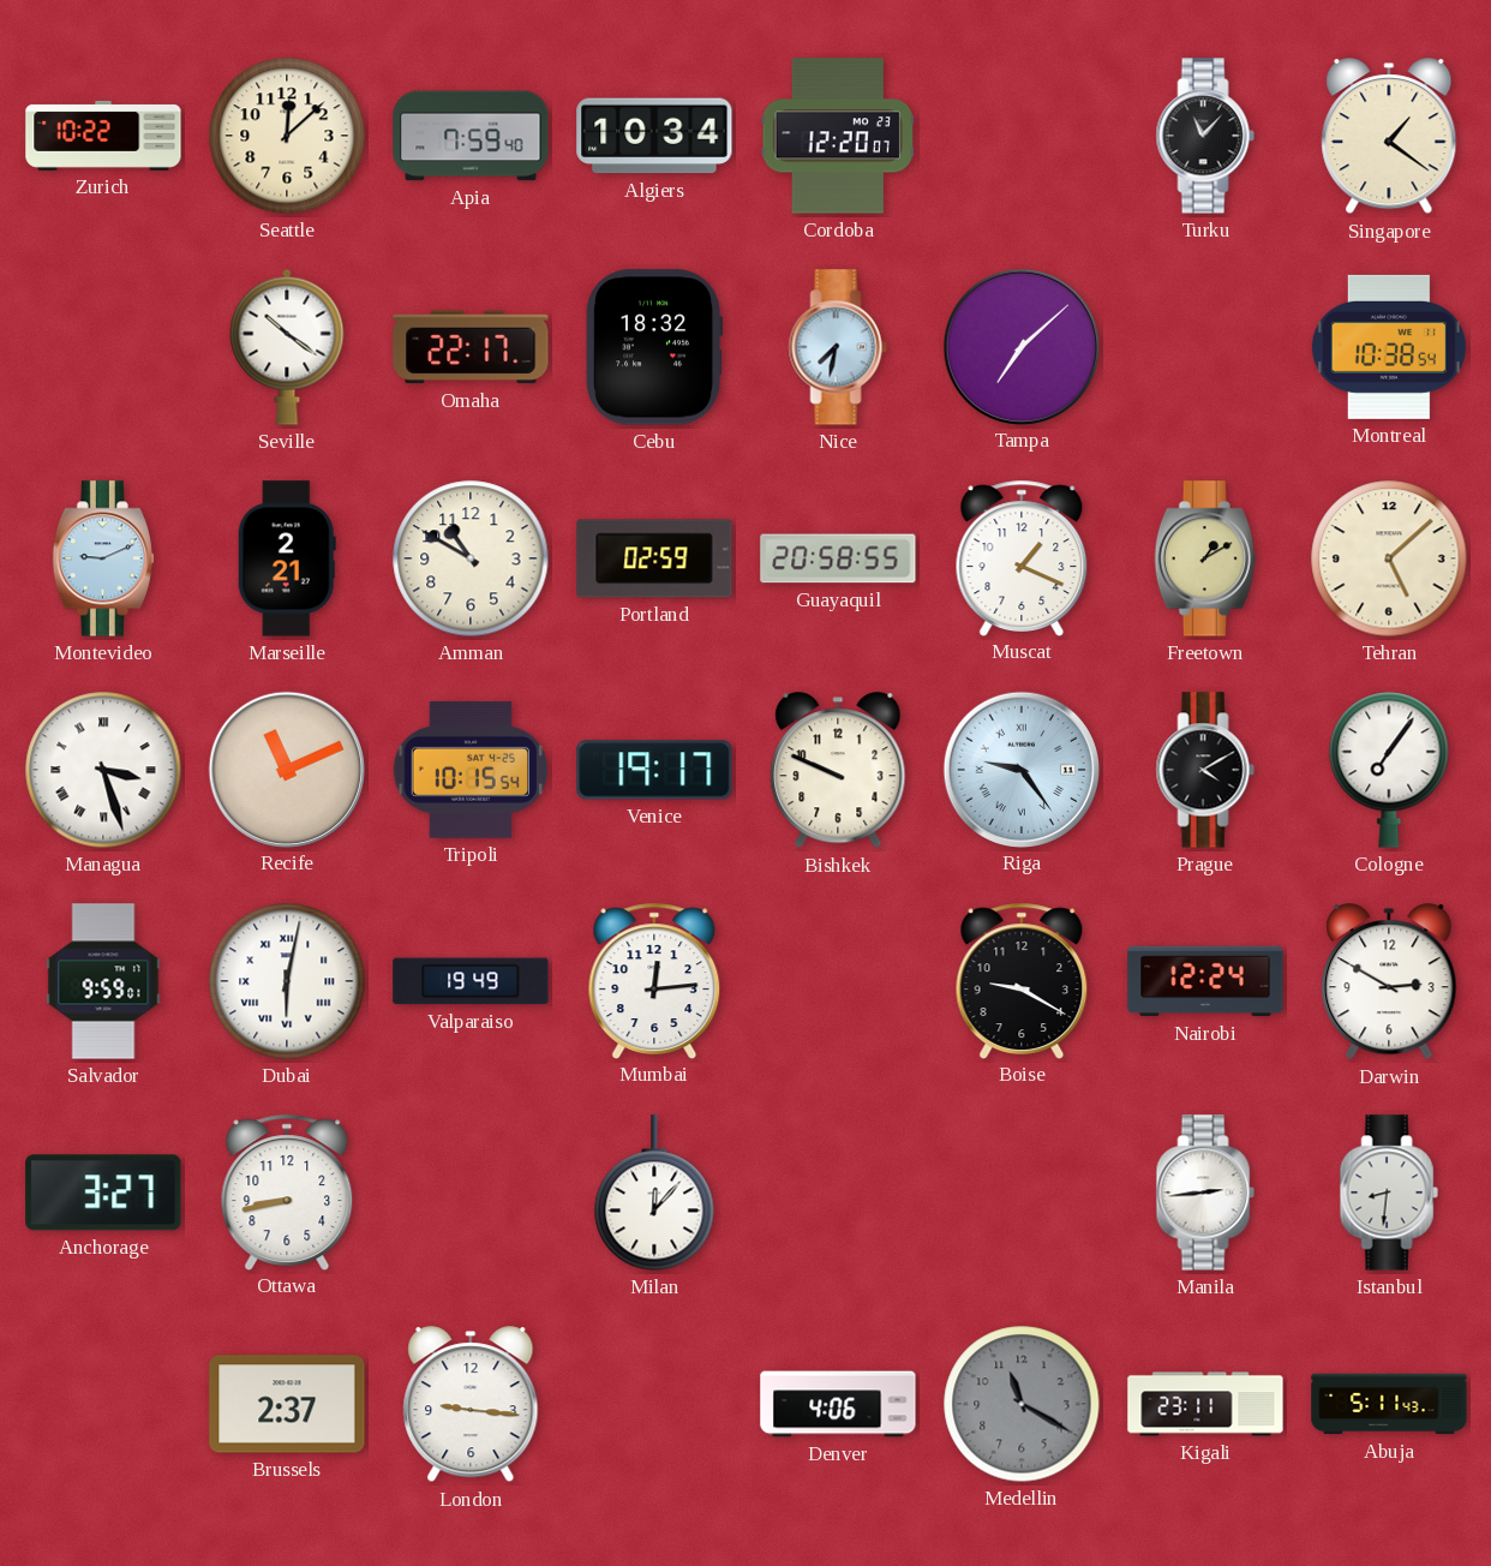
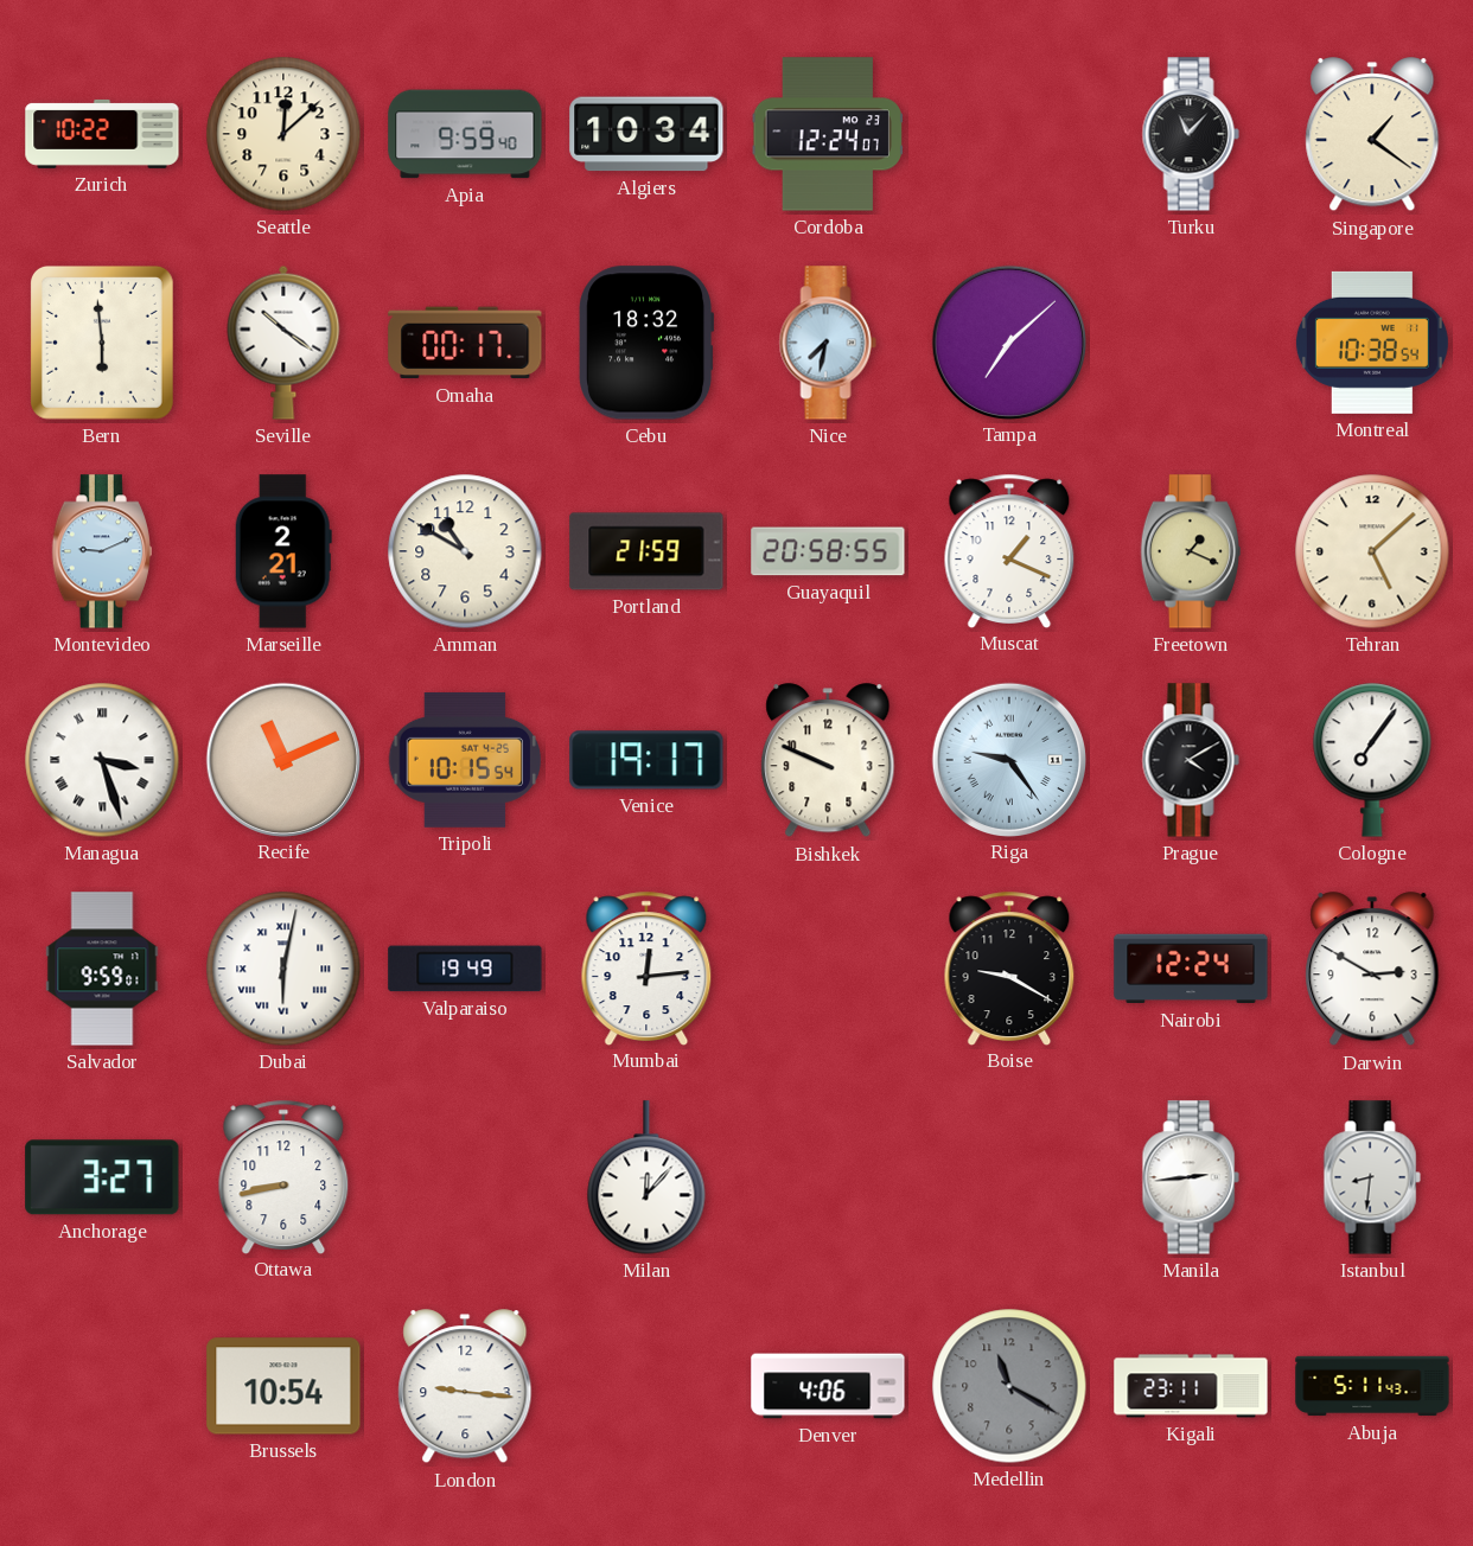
Apia: 7:59 -> 9:59 (465, 134)
Cordoba: 12:20 -> 12:24 (828, 134)
Bern: none -> 5:59 (102, 344)
Omaha: 22:17 -> 00:17 (465, 343)
Portland: 02:59 -> 21:59 (646, 551)
Freetown: 1:10 -> 1:19 (1191, 551)
Brussels: 2:37 -> 10:54 (283, 1386)
